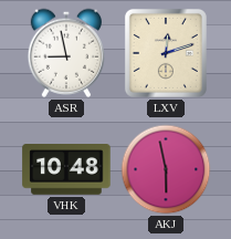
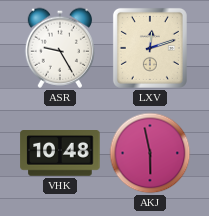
ASR: 8:58 -> 9:25 (59, 48)
